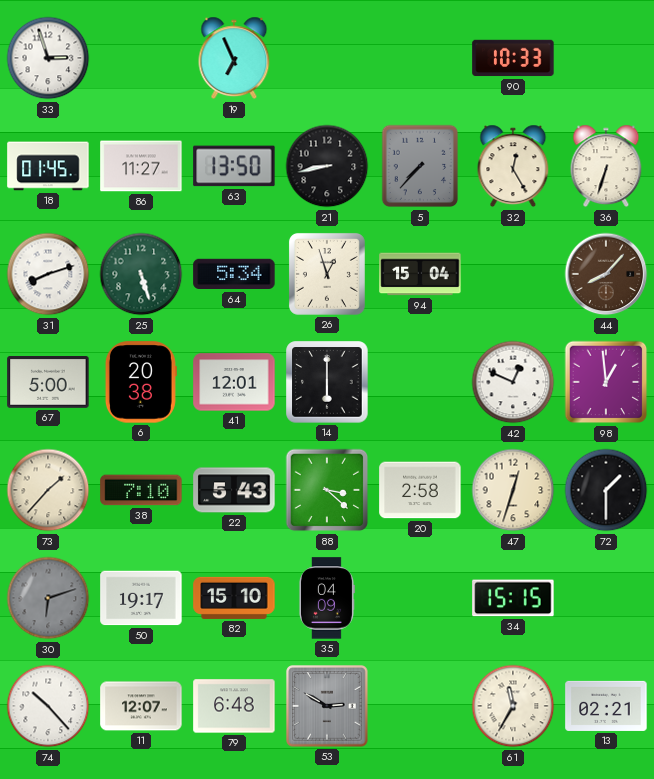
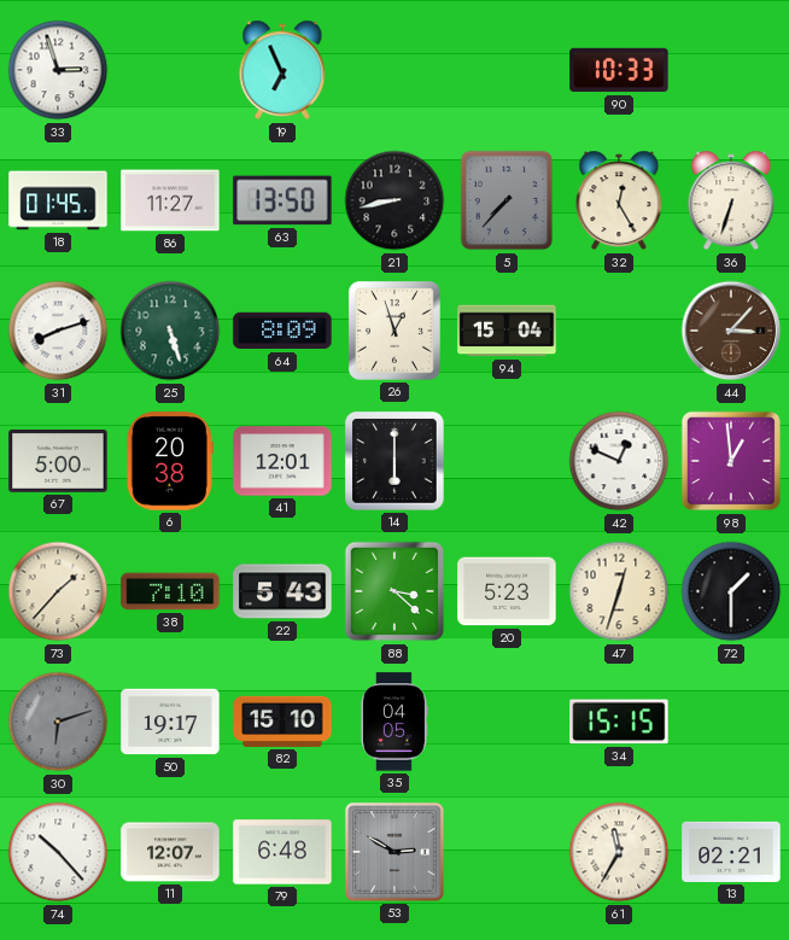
64: 5:34 -> 8:09 (282, 331)
44: 8:07 -> 3:07 (731, 331)
20: 2:58 -> 5:23 (507, 591)
35: 04:09 -> 04:05 (393, 722)
